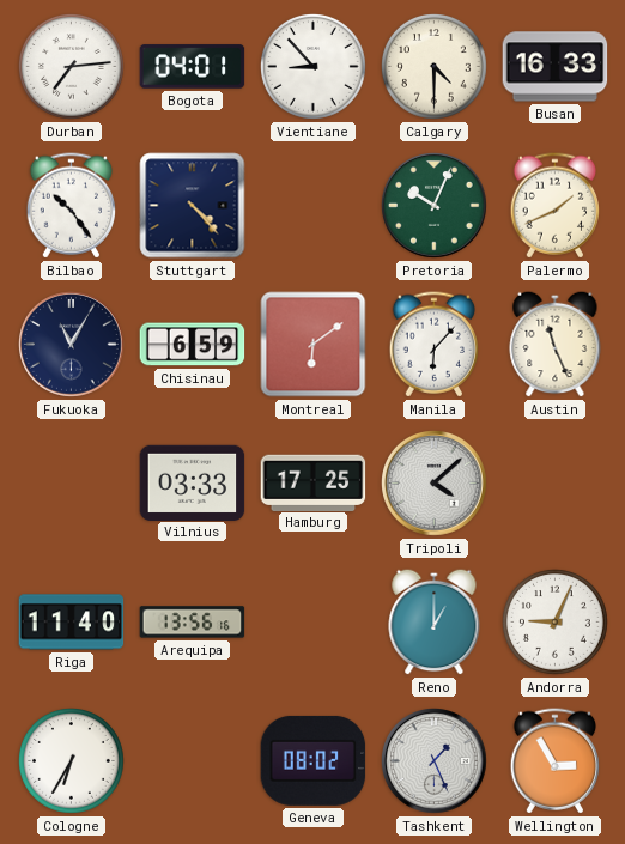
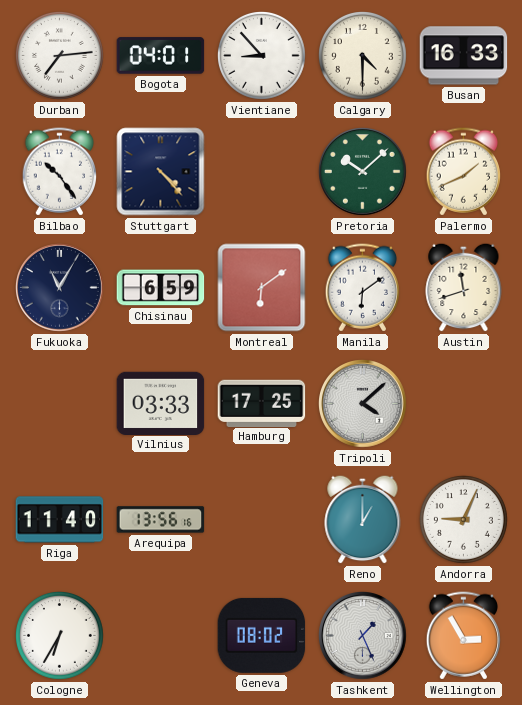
Pretoria: 10:04 -> 10:08 (363, 172)
Manila: 6:07 -> 6:09 (362, 288)
Austin: 11:26 -> 11:42 (464, 287)
